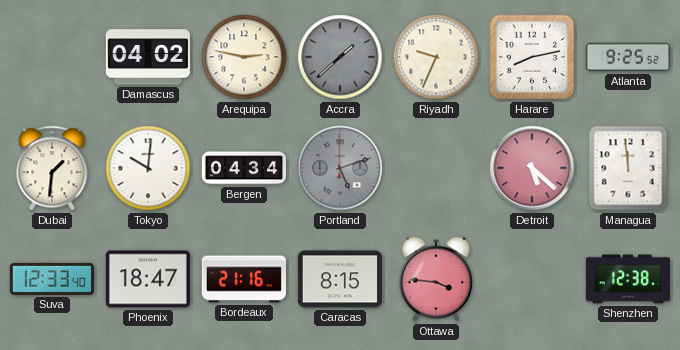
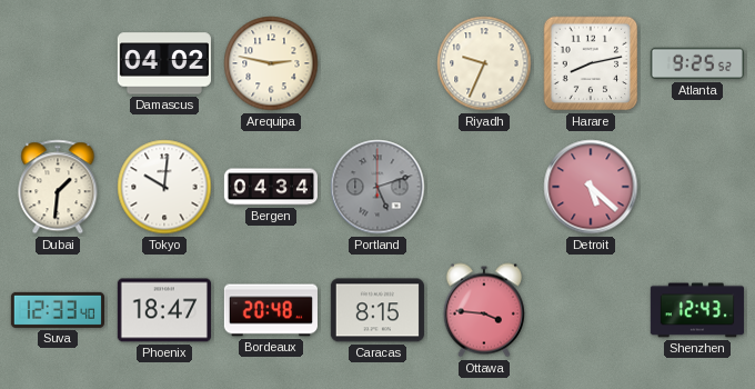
Accra: 1:38 -> none (340, 57)
Managua: 11:59 -> none (628, 168)
Bordeaux: 21:16 -> 20:48 (271, 310)
Shenzhen: 12:38 -> 12:43 (697, 310)
